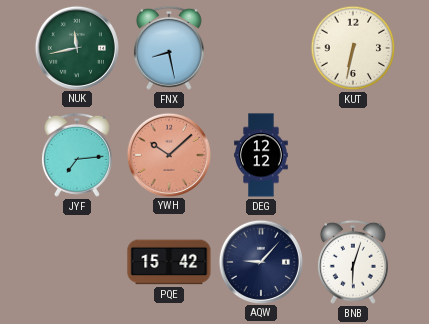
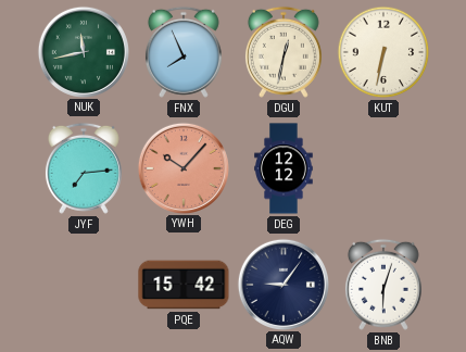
FNX: 8:28 -> 7:56 (184, 52)
DGU: none -> 12:32 (284, 52)
YWH: 10:08 -> 10:07 (182, 167)
AQW: 9:07 -> 9:06 (282, 284)
